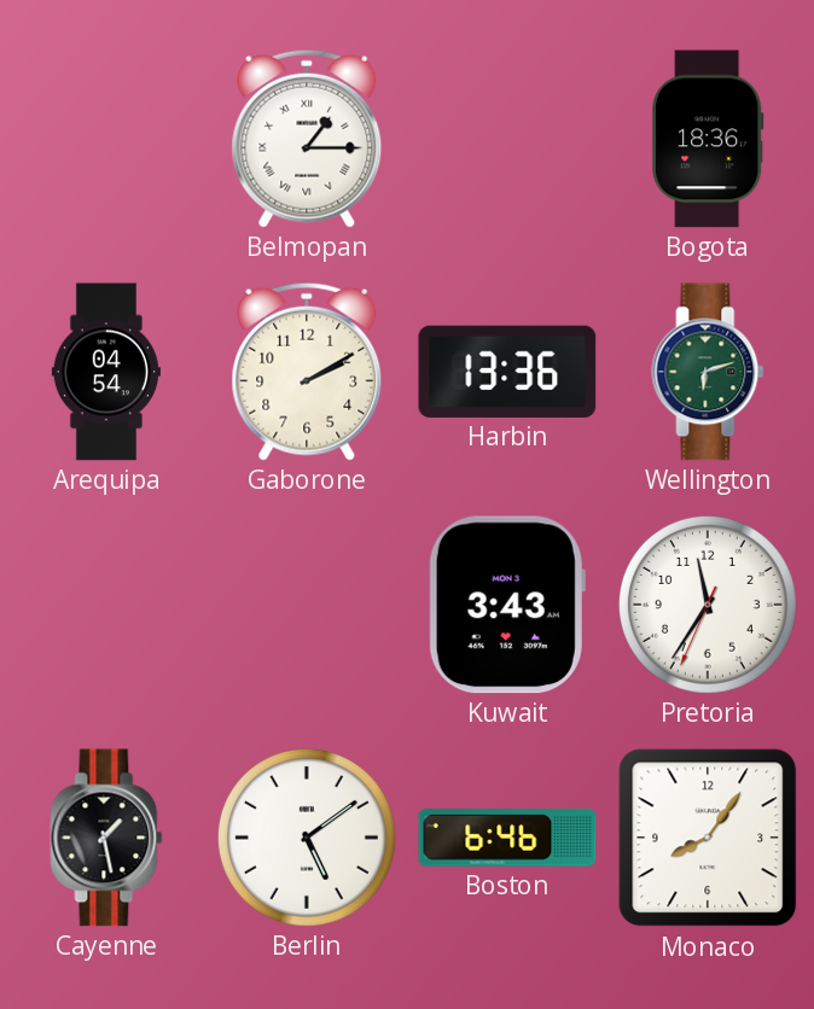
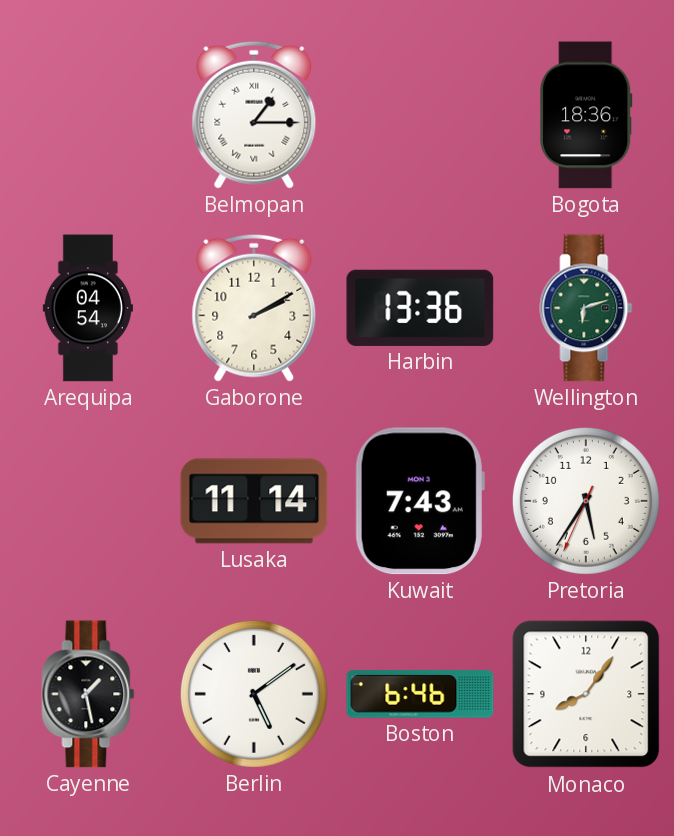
Lusaka: none -> 11:14 (254, 501)
Kuwait: 3:43 -> 7:43 (420, 501)
Pretoria: 11:35 -> 5:35 (586, 501)
